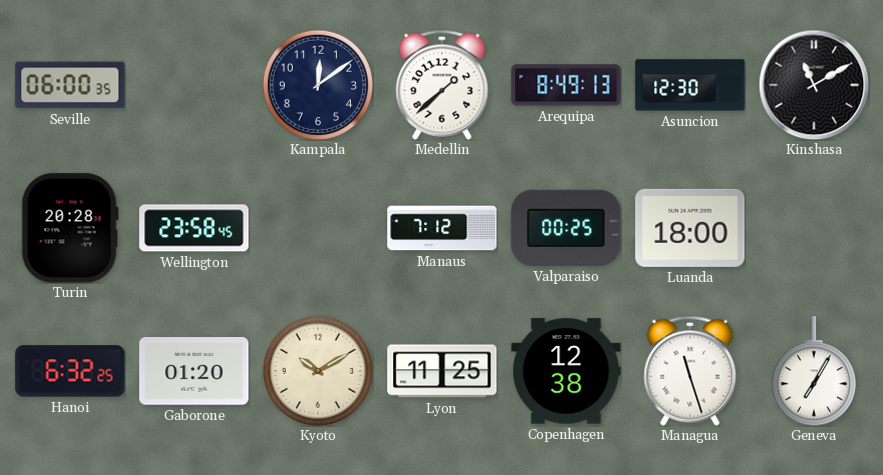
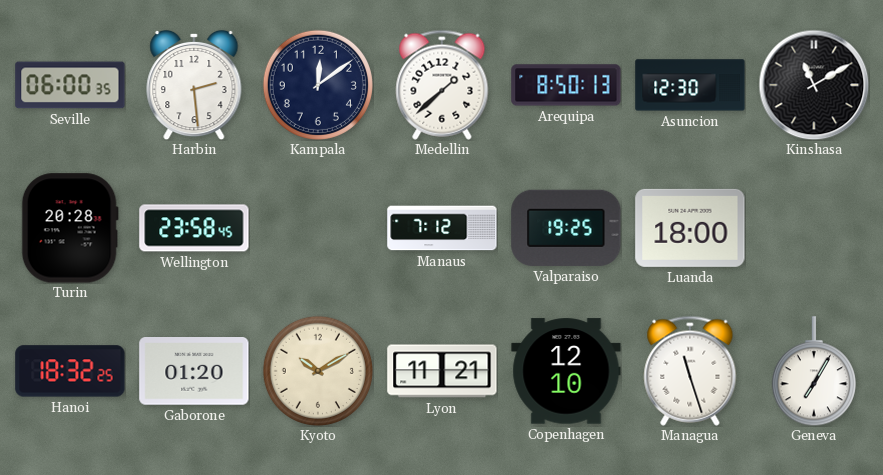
Harbin: none -> 2:29 (194, 85)
Arequipa: 8:49 -> 8:50 (566, 85)
Valparaiso: 00:25 -> 19:25 (566, 228)
Hanoi: 6:32 -> 18:32 (70, 371)
Lyon: 11:25 -> 11:21 (442, 371)
Copenhagen: 12:38 -> 12:10 (566, 371)
